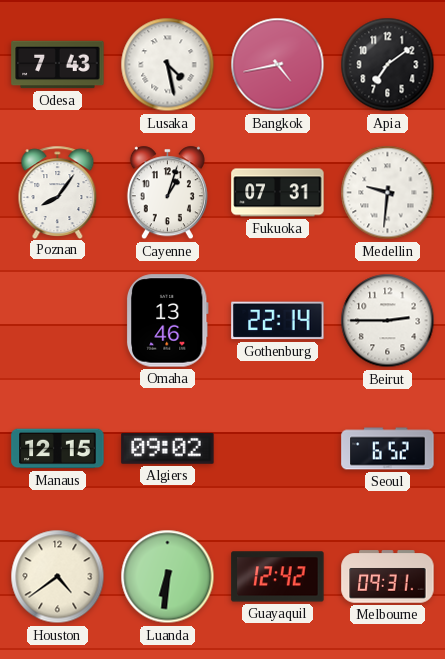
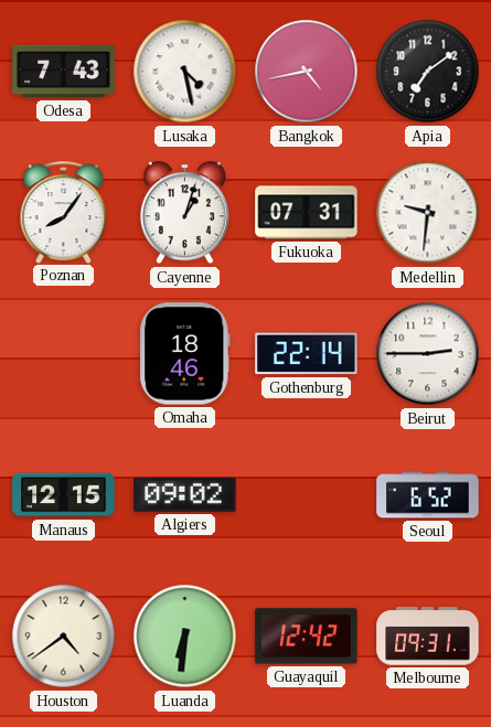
Omaha: 13:46 -> 18:46 (184, 354)
